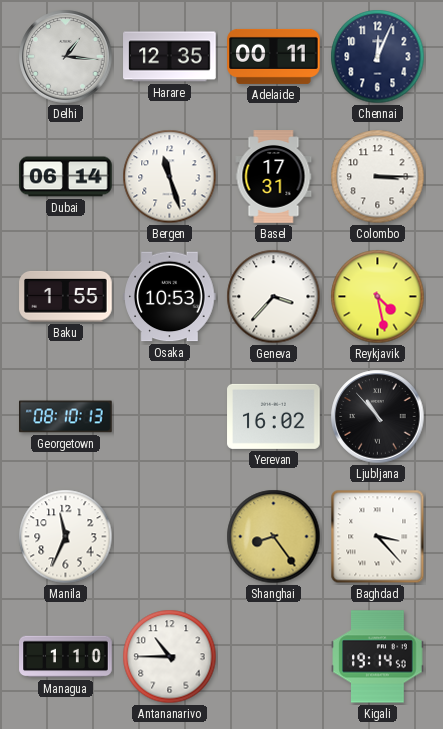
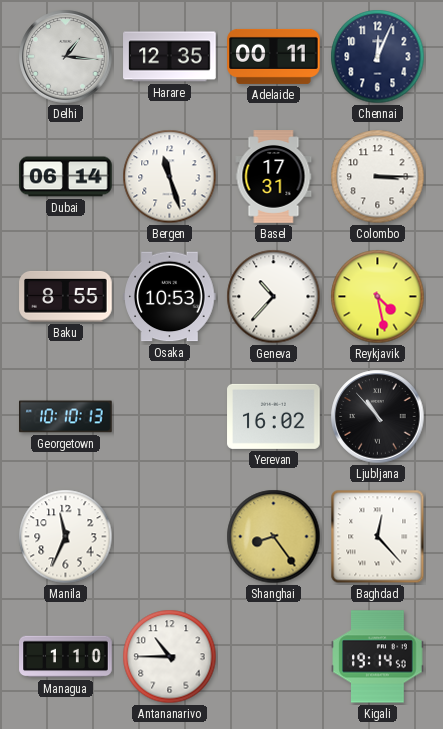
Baku: 1:55 -> 8:55 (66, 296)
Geneva: 3:37 -> 10:37 (274, 297)
Georgetown: 08:10 -> 10:10 (66, 417)
Baghdad: 3:23 -> 12:23 (378, 537)
